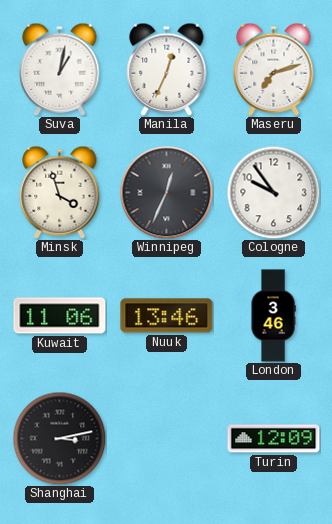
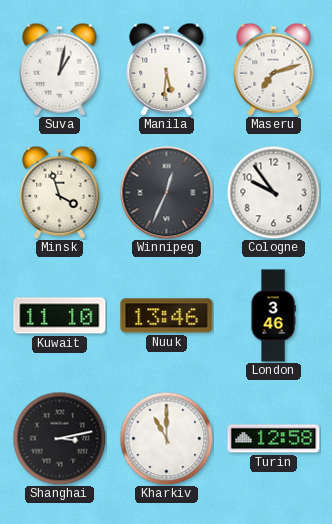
Manila: 12:34 -> 5:31 (167, 69)
Kuwait: 11:06 -> 11:10 (60, 316)
Kharkiv: none -> 11:00 (166, 438)
Turin: 12:09 -> 12:58 (274, 439)
